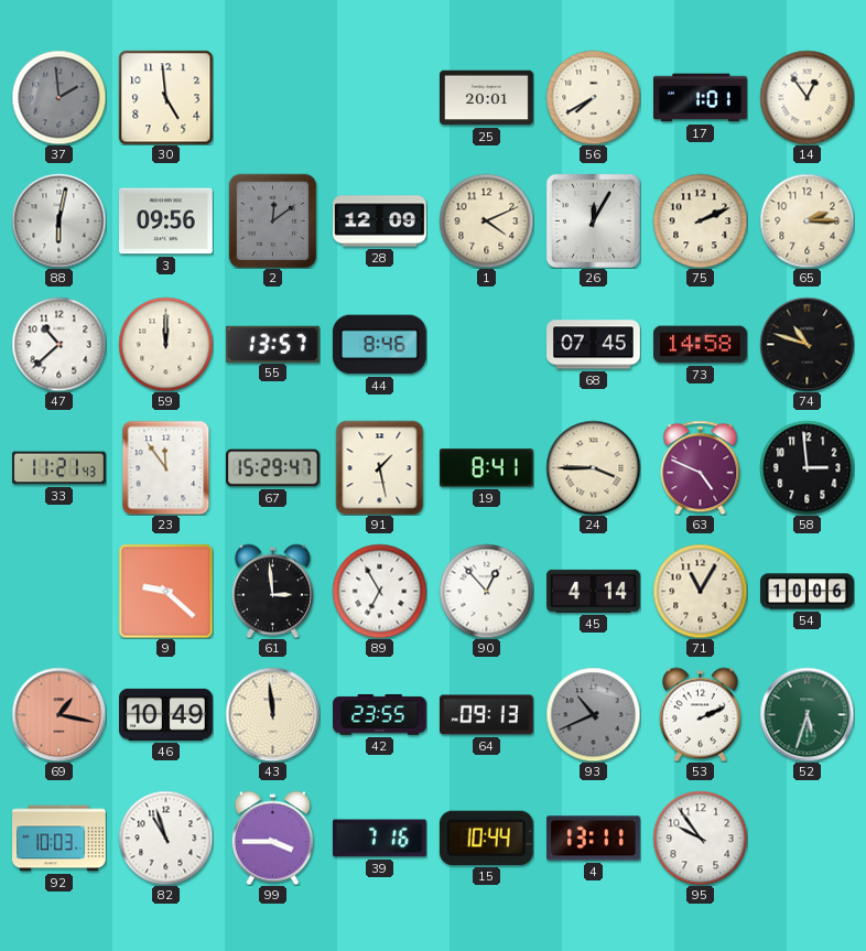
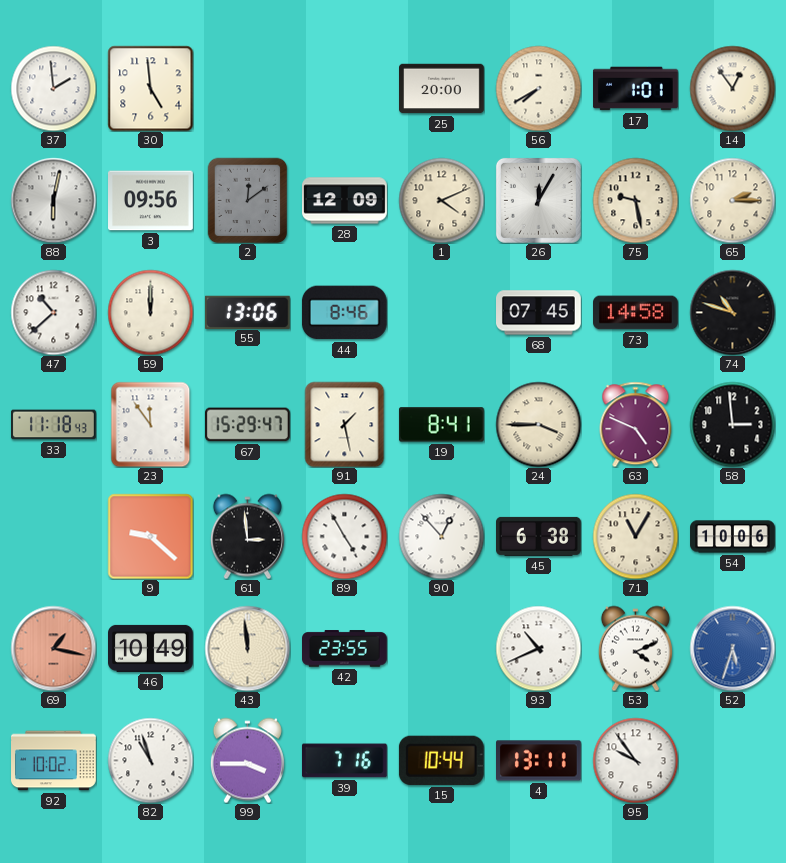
37 dial: grey -> white (53, 88)
25: 20:01 -> 20:00 (442, 89)
75: 2:11 -> 9:28 (635, 200)
55: 13:57 -> 13:06 (247, 312)
33: 11:21 -> 11:18 (54, 425)
89: 6:55 -> 4:55 (344, 536)
45: 4:14 -> 6:38 (539, 536)
64: 09:13 -> none (486, 715)
93 dial: grey -> white (538, 648)
53: 2:11 -> 4:11 (635, 648)
52 dial: green -> blue (732, 648)
92: 10:03 -> 10:02 (54, 761)
